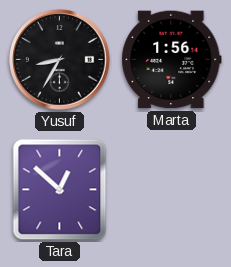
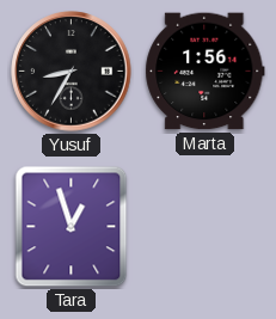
Tara: 12:52 -> 12:57 (72, 227)
